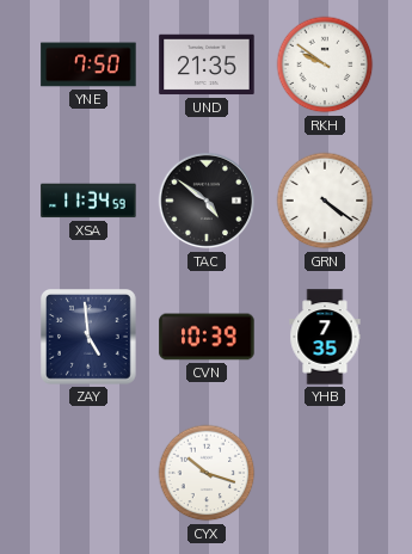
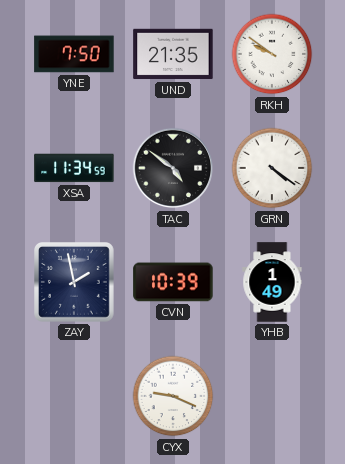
ZAY: 4:59 -> 1:58 (75, 283)
YHB: 7:35 -> 1:49 (272, 282)
CYX: 10:18 -> 9:19 (173, 396)
